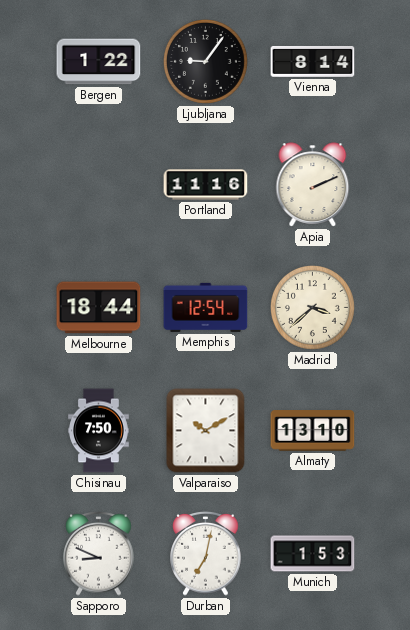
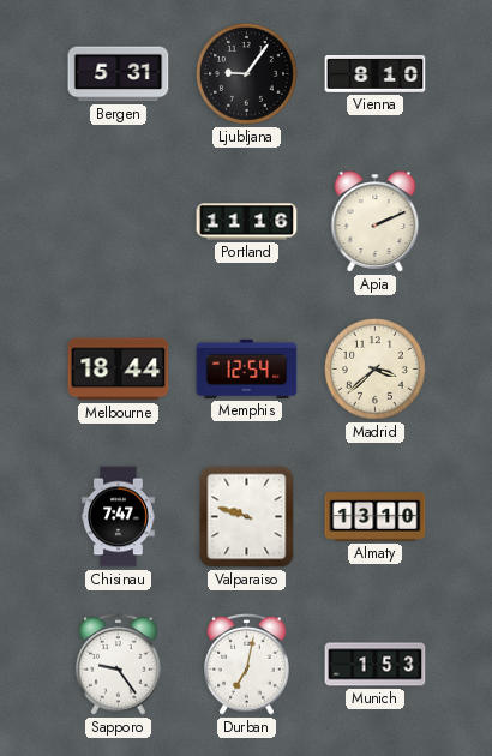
Bergen: 1:22 -> 5:31 (119, 74)
Vienna: 8:14 -> 8:10 (376, 73)
Chisinau: 7:50 -> 7:47 (119, 517)
Valparaiso: 10:10 -> 9:48 (247, 517)
Sapporo: 8:49 -> 9:24 (119, 665)
